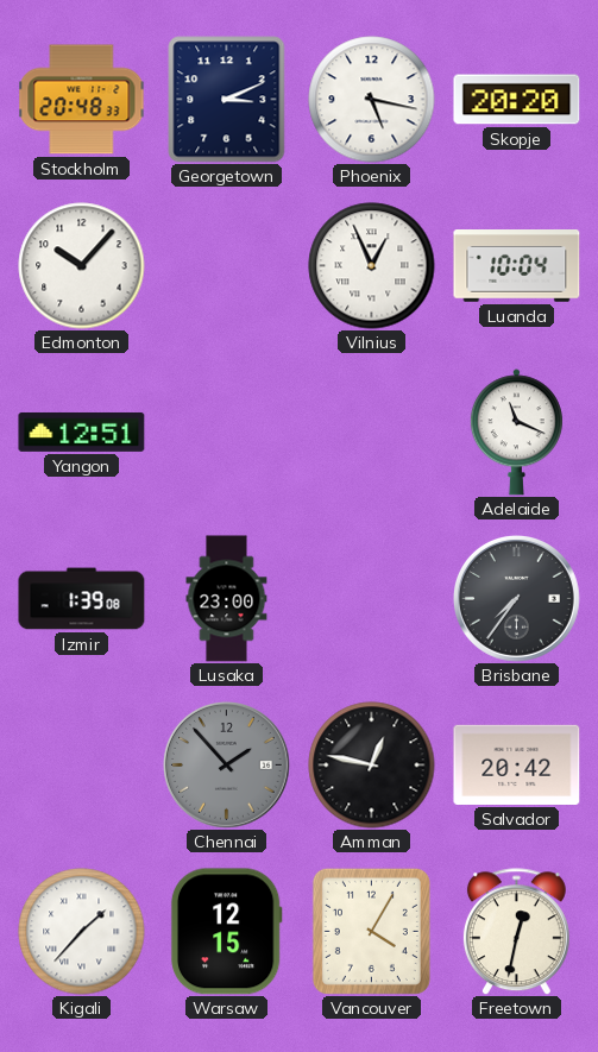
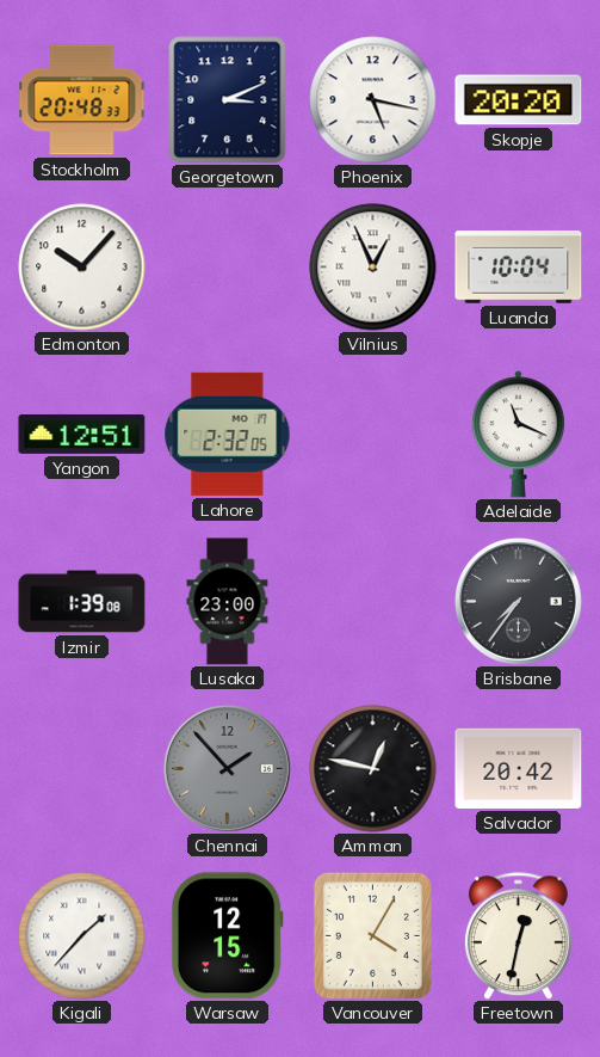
Lahore: none -> 2:32 (228, 434)
